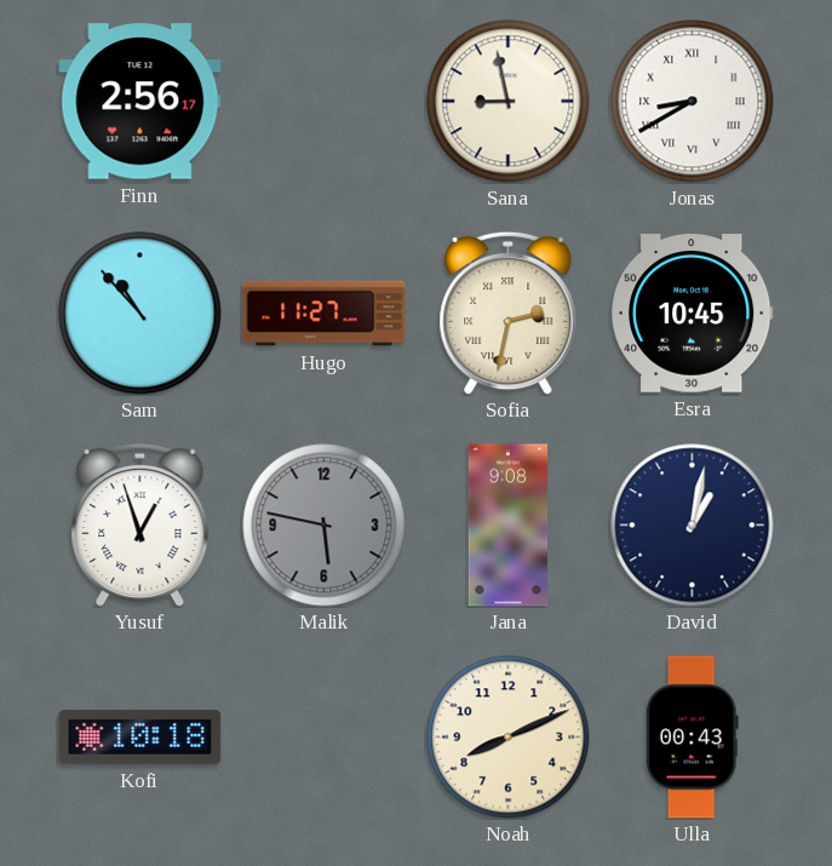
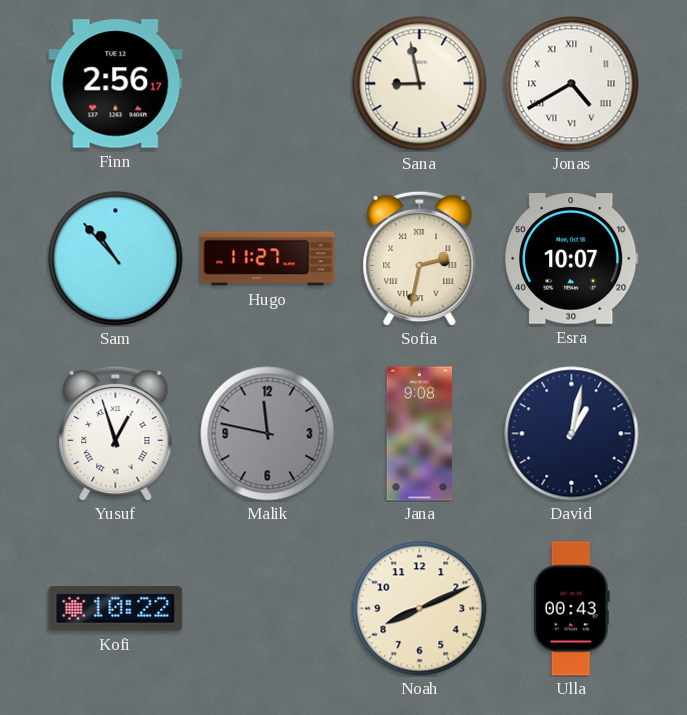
Jonas: 8:40 -> 4:40 (572, 84)
Esra: 10:45 -> 10:07 (572, 259)
Malik: 5:47 -> 11:47 (268, 434)
Kofi: 10:18 -> 10:22 (116, 608)
